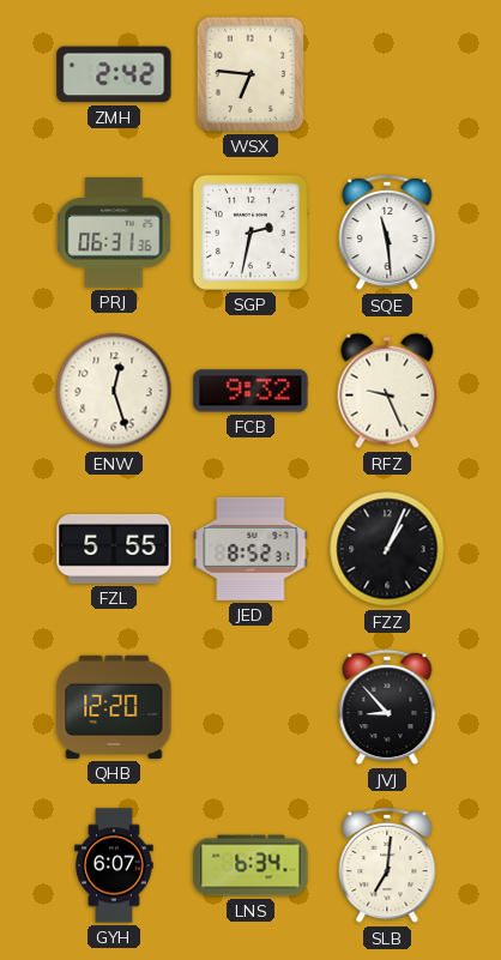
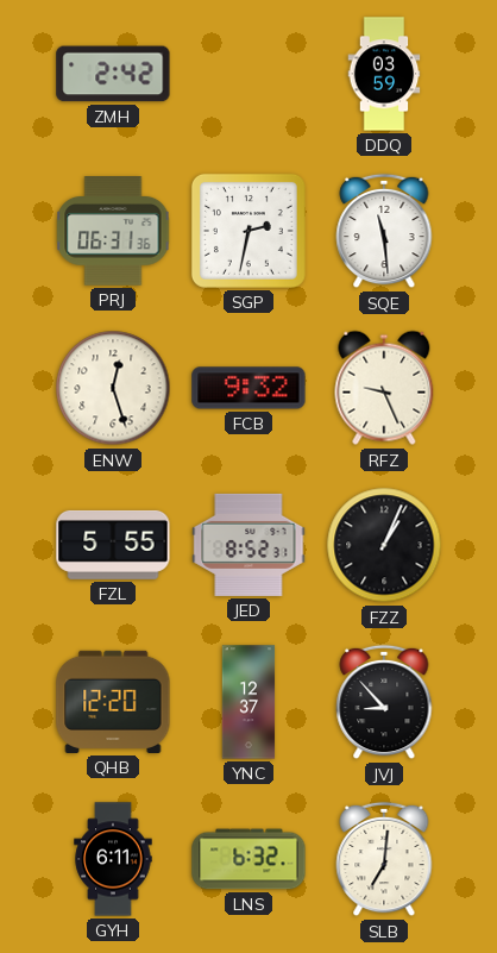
WSX: 6:46 -> none (251, 74)
DDQ: none -> 03:59 (384, 74)
YNC: none -> 12:37 (248, 702)
GYH: 6:07 -> 6:11 (113, 859)
LNS: 6:34 -> 6:32 (248, 859)
